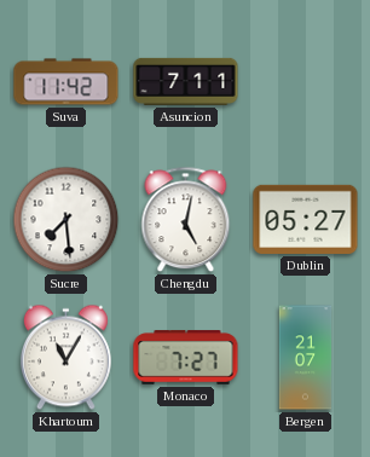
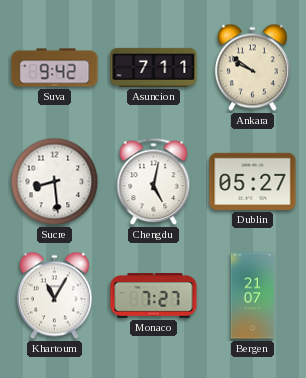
Suva: 11:42 -> 9:42 (55, 68)
Ankara: none -> 9:51 (252, 68)
Sucre: 7:29 -> 8:29 (55, 182)
